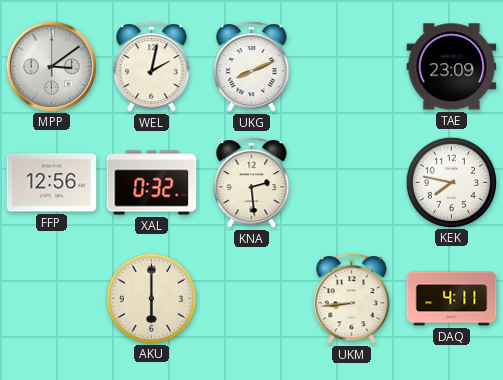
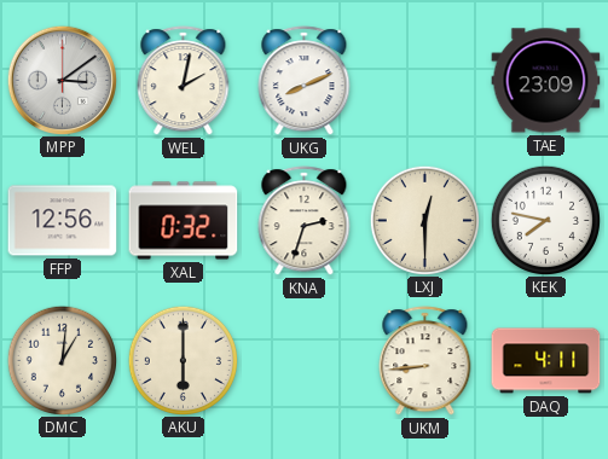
KNA: 2:29 -> 2:33 (305, 221)
LXJ: none -> 12:30 (424, 220)
DMC: none -> 1:01 (62, 360)
